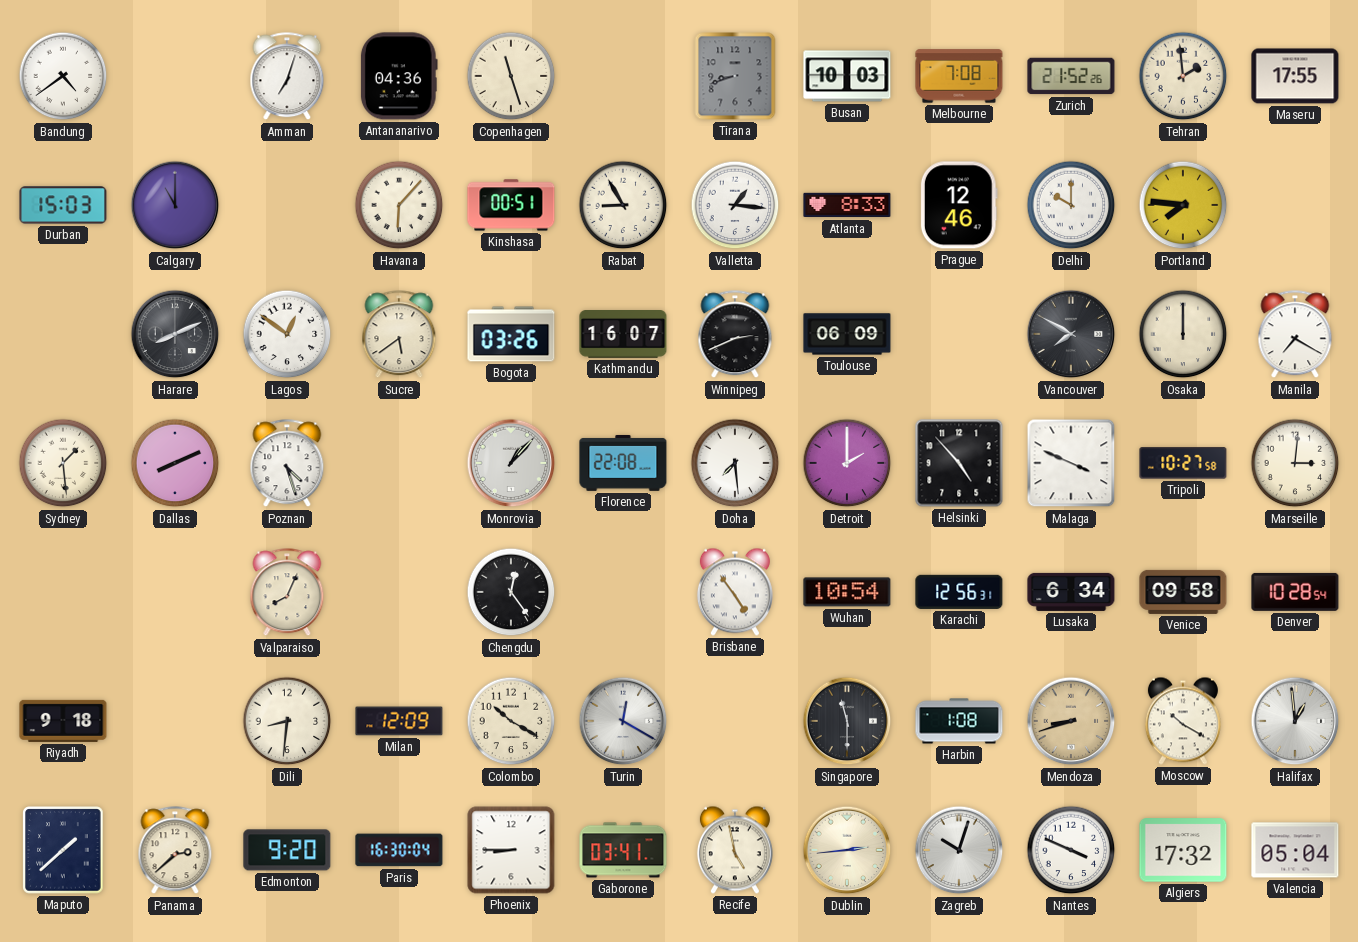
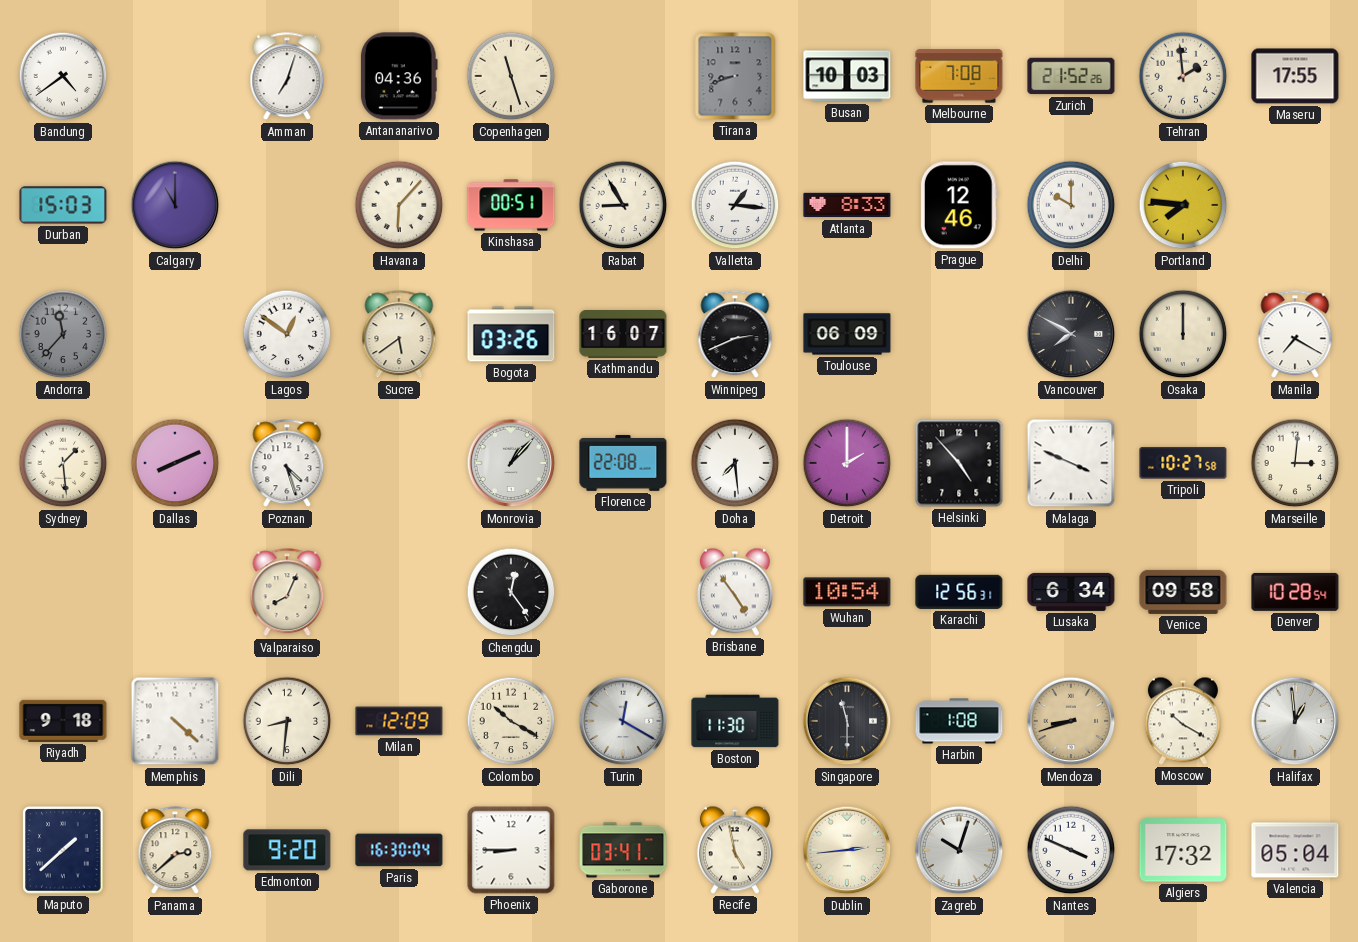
Andorra: none -> 11:37 (63, 334)
Harare: 8:11 -> none (175, 334)
Memphis: none -> 4:22 (175, 721)
Boston: none -> 11:30 (735, 721)
